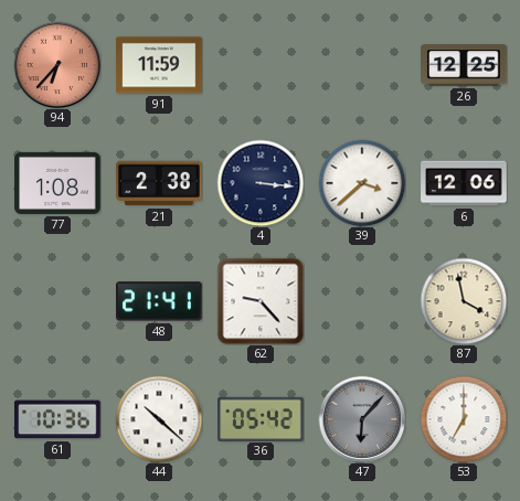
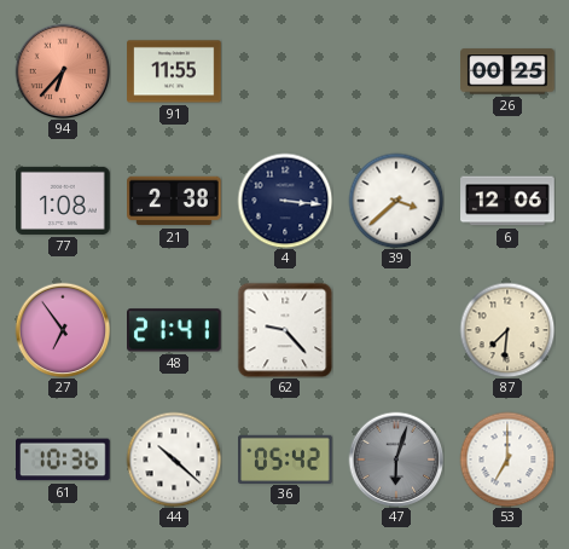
91: 11:59 -> 11:55 (174, 71)
26: 12:25 -> 00:25 (507, 71)
27: none -> 6:54 (63, 330)
87: 3:58 -> 7:31 (507, 330)
47: 6:07 -> 6:03 (396, 460)
